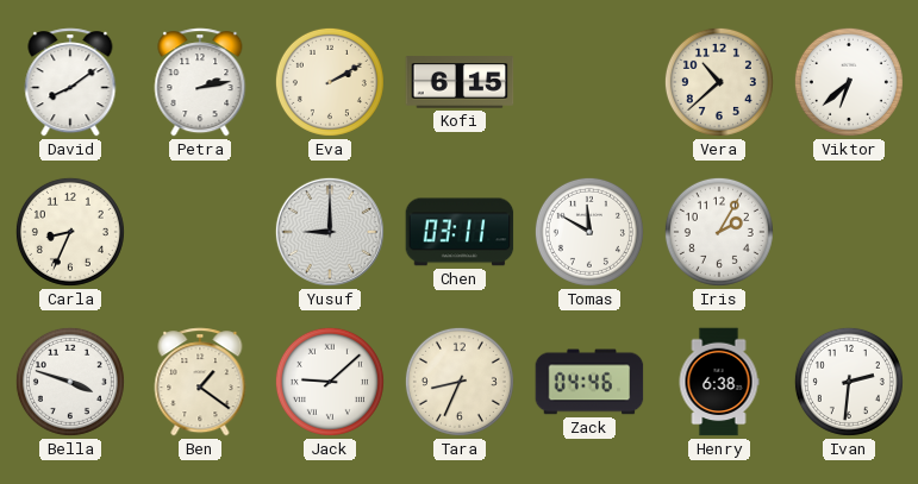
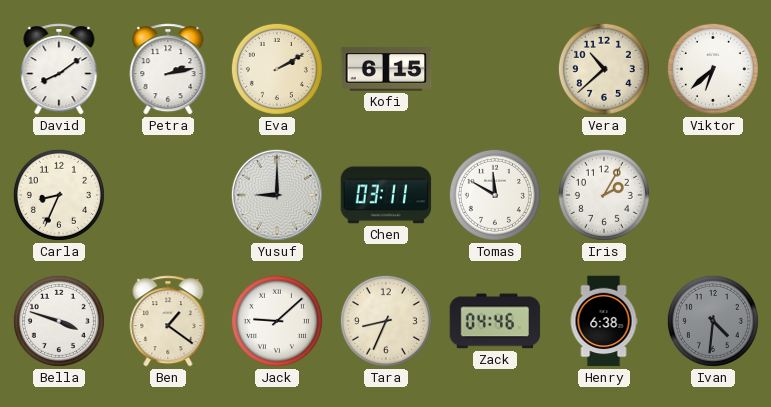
Ivan: 2:31 -> 4:31 (713, 321)
Ivan dial: white -> grey (713, 321)
